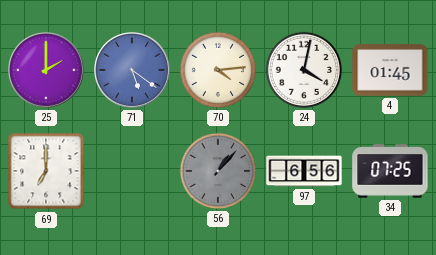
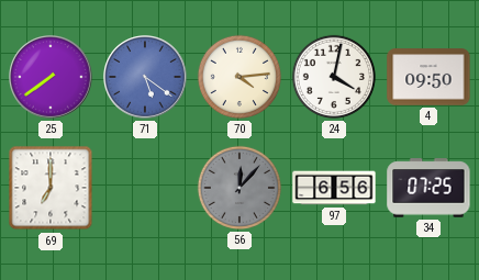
25: 2:00 -> 7:39 (52, 78)
4: 01:45 -> 09:50 (428, 77)
56: 1:07 -> 12:07 (239, 188)
